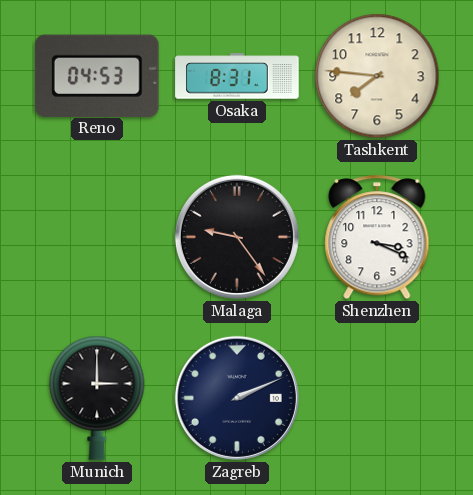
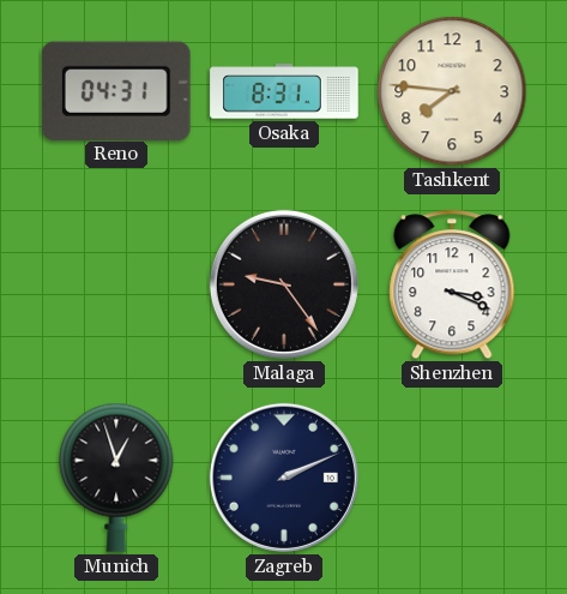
Reno: 04:53 -> 04:31 (116, 90)
Munich: 3:00 -> 12:57 (116, 478)
